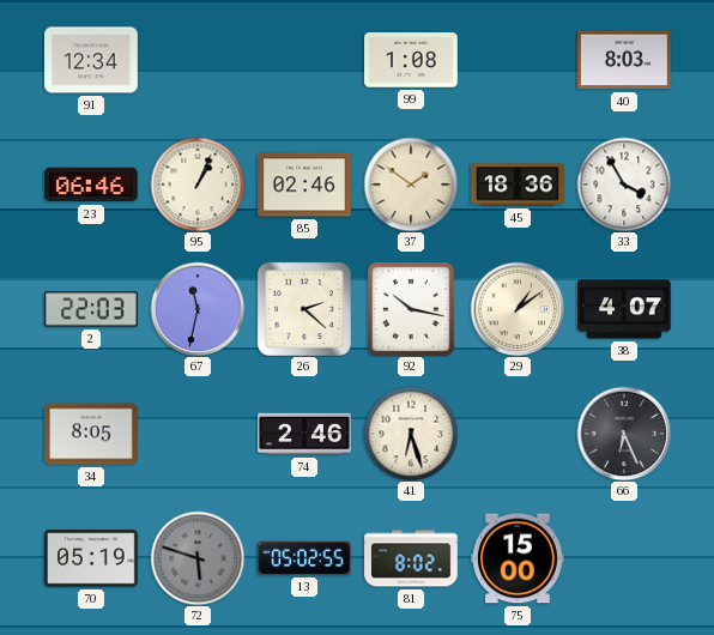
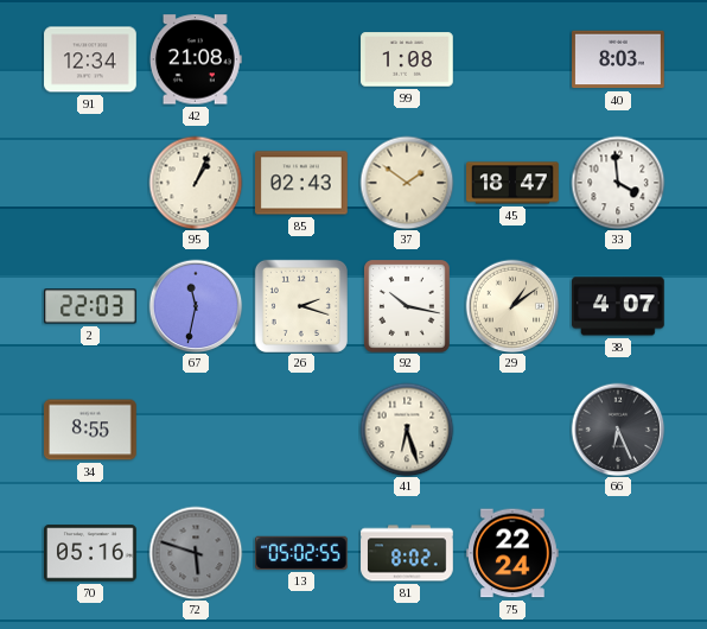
42: none -> 21:08 (196, 59)
23: 06:46 -> none (92, 185)
85: 02:46 -> 02:43 (301, 183)
45: 18:36 -> 18:47 (512, 183)
33: 3:55 -> 3:59 (618, 183)
26: 2:22 -> 2:18 (301, 306)
34: 8:05 -> 8:55 (90, 430)
74: 2:46 -> none (304, 434)
70: 05:19 -> 05:16 (90, 553)
75: 15:00 -> 22:24 (514, 553)
